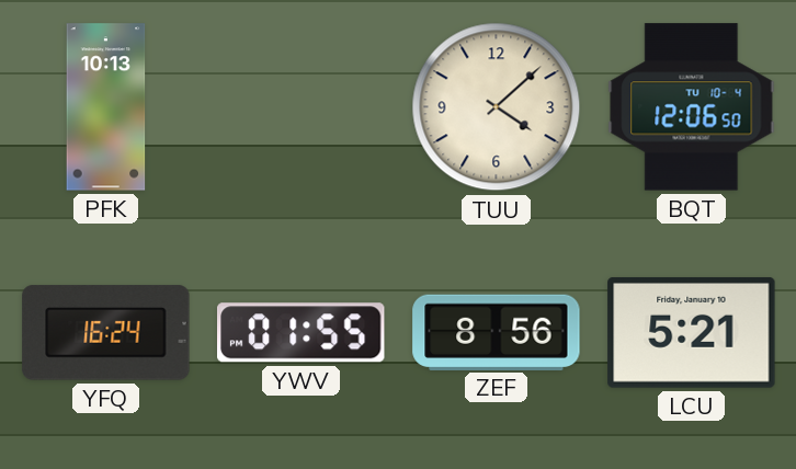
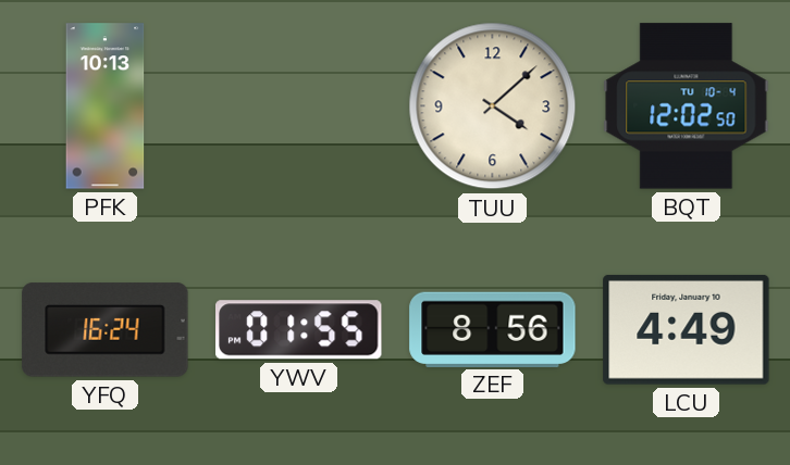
BQT: 12:06 -> 12:02 (687, 106)
LCU: 5:21 -> 4:49 (687, 329)
